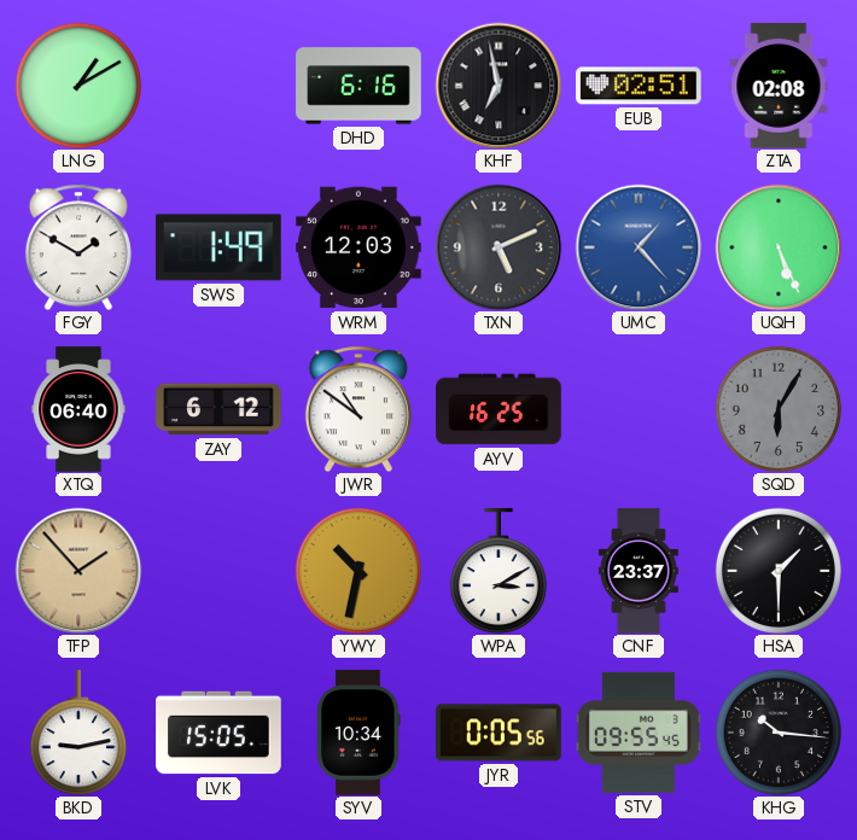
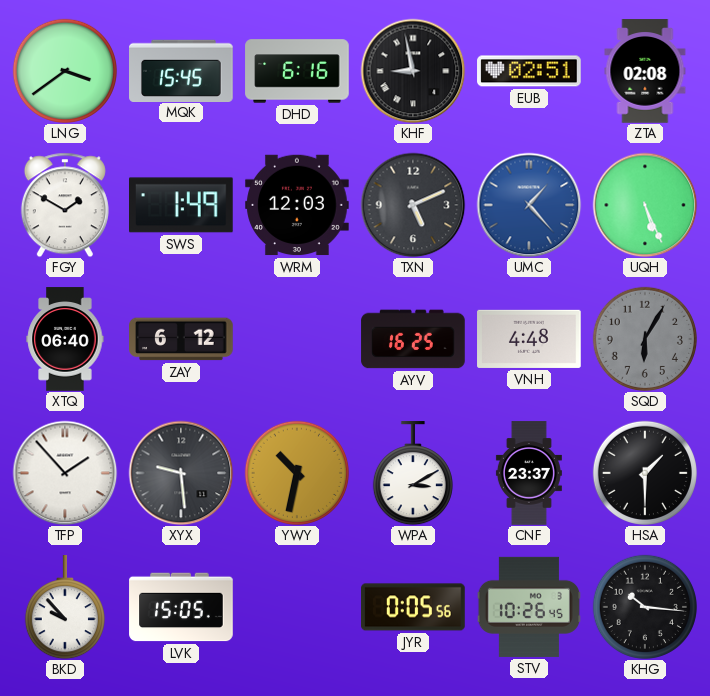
LNG: 1:10 -> 3:39 (65, 71)
MQK: none -> 15:45 (181, 70)
KHF: 6:58 -> 8:58 (413, 71)
JWR: 10:51 -> none (358, 409)
VNH: none -> 4:48 (529, 339)
TFP dial: champagne -> white (65, 473)
XYX: none -> 9:29 (181, 473)
BKD: 9:13 -> 9:53 (65, 607)
SYV: 10:34 -> none (358, 733)
STV: 09:55 -> 10:26 (529, 607)
